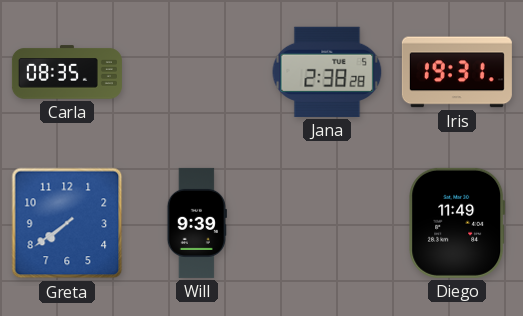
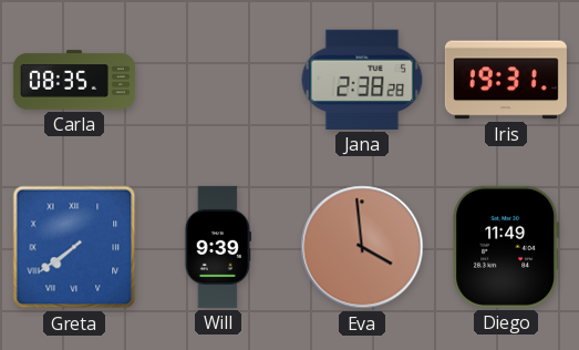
Greta numerals: Arabic -> Roman (74, 247)
Eva: none -> 3:59 (362, 247)
